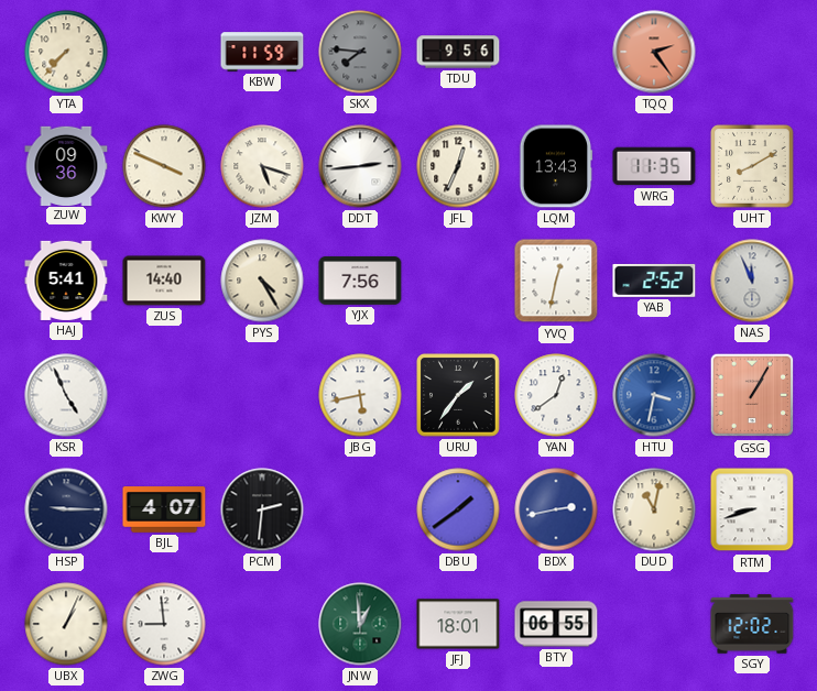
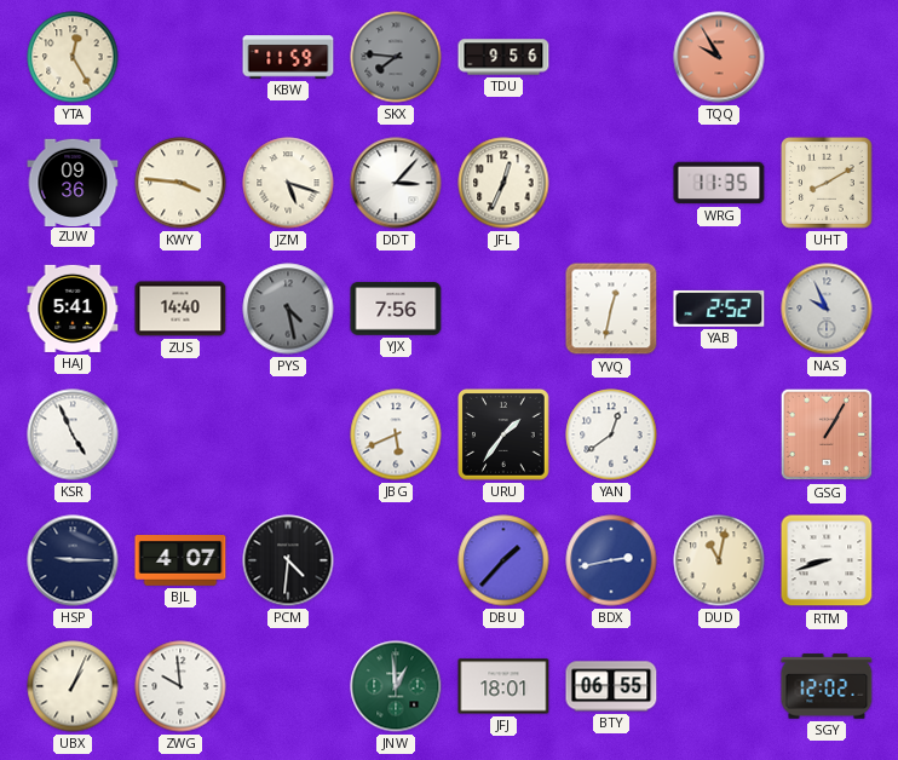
YTA: 7:37 -> 12:25 (73, 57)
TQQ: 2:24 -> 9:55 (719, 57)
KWY: 3:49 -> 3:46 (180, 183)
DDT: 2:44 -> 3:07 (396, 183)
LQM: 13:43 -> none (556, 166)
PYS: 4:25 -> 4:28 (288, 309)
PYS dial: cream -> grey (288, 309)
NAS: 11:56 -> 9:56 (827, 309)
JBG: 5:43 -> 5:41 (396, 434)
HTU: 3:32 -> none (654, 395)
PCM: 2:31 -> 4:31 (288, 560)
DBU: 1:39 -> 1:37 (503, 560)
ZWG: 8:59 -> 9:59 (180, 686)
